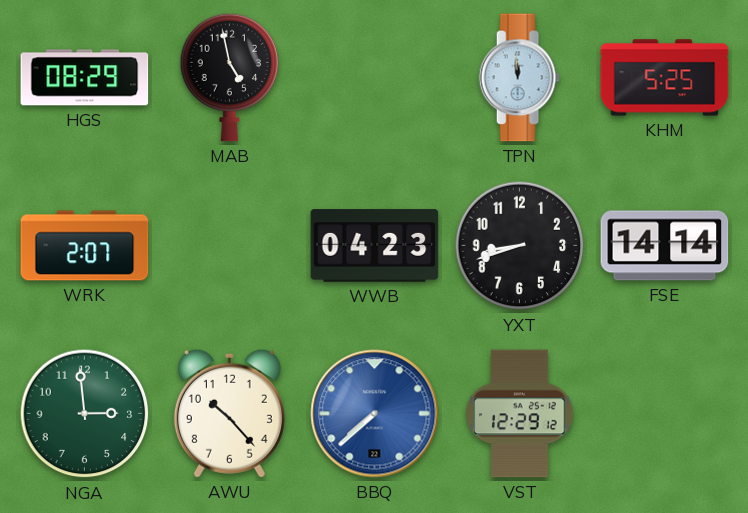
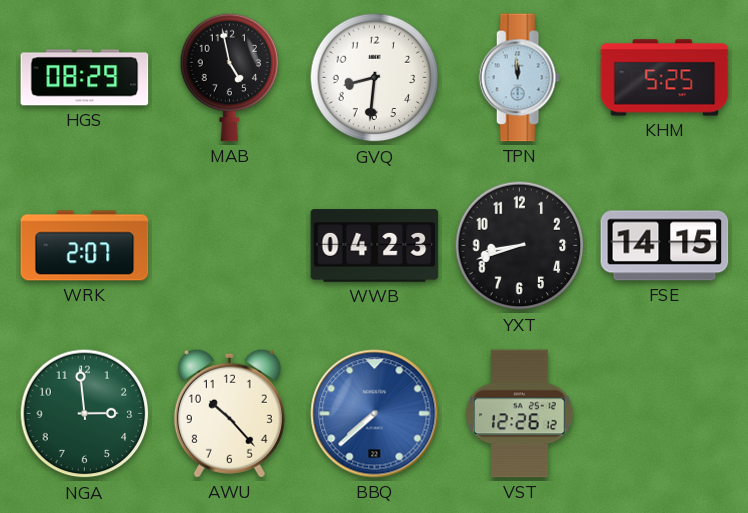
GVQ: none -> 8:31 (375, 78)
FSE: 14:14 -> 14:15 (665, 246)
VST: 12:29 -> 12:26 (520, 414)
